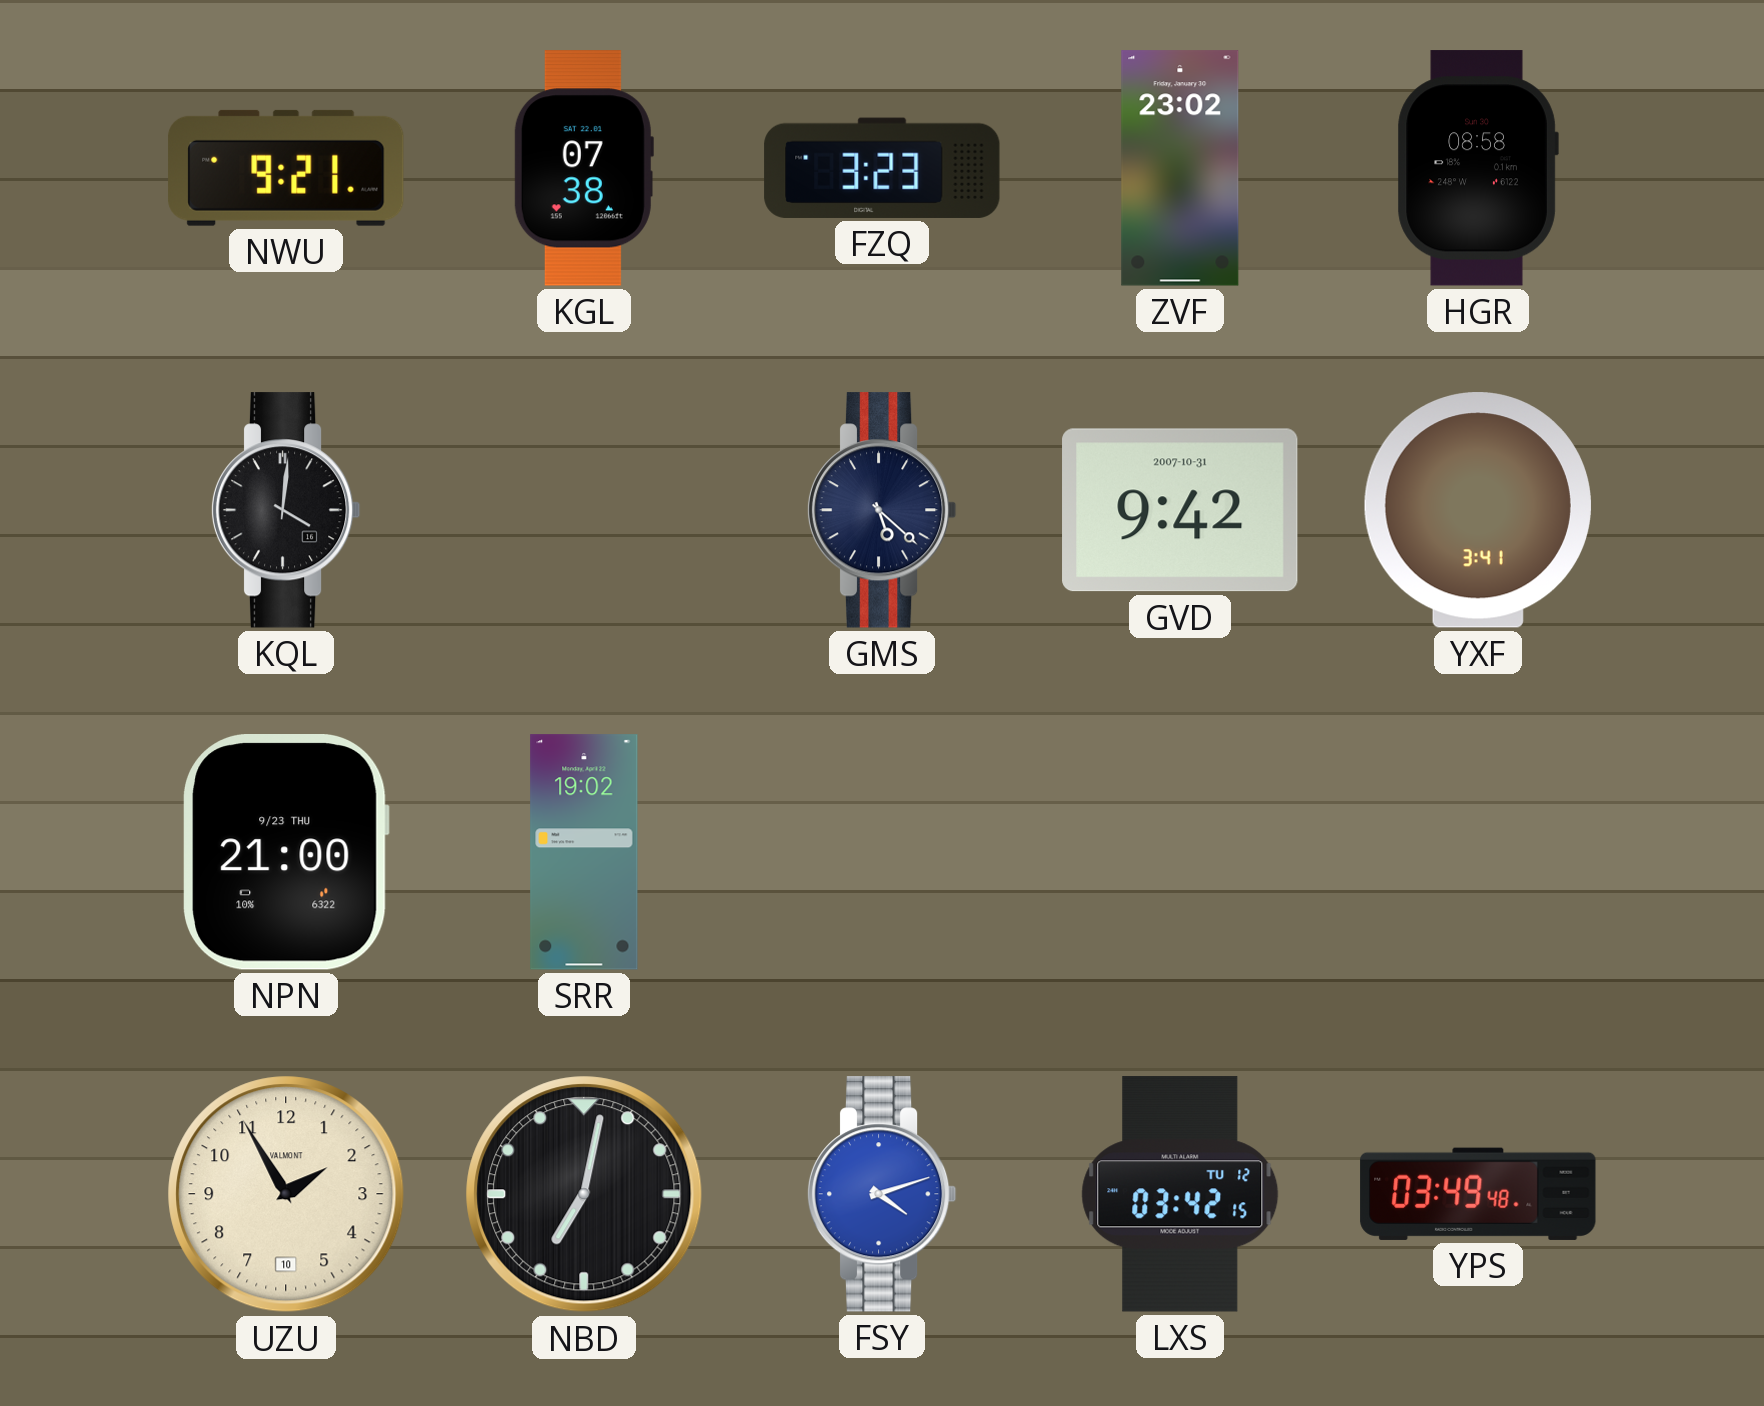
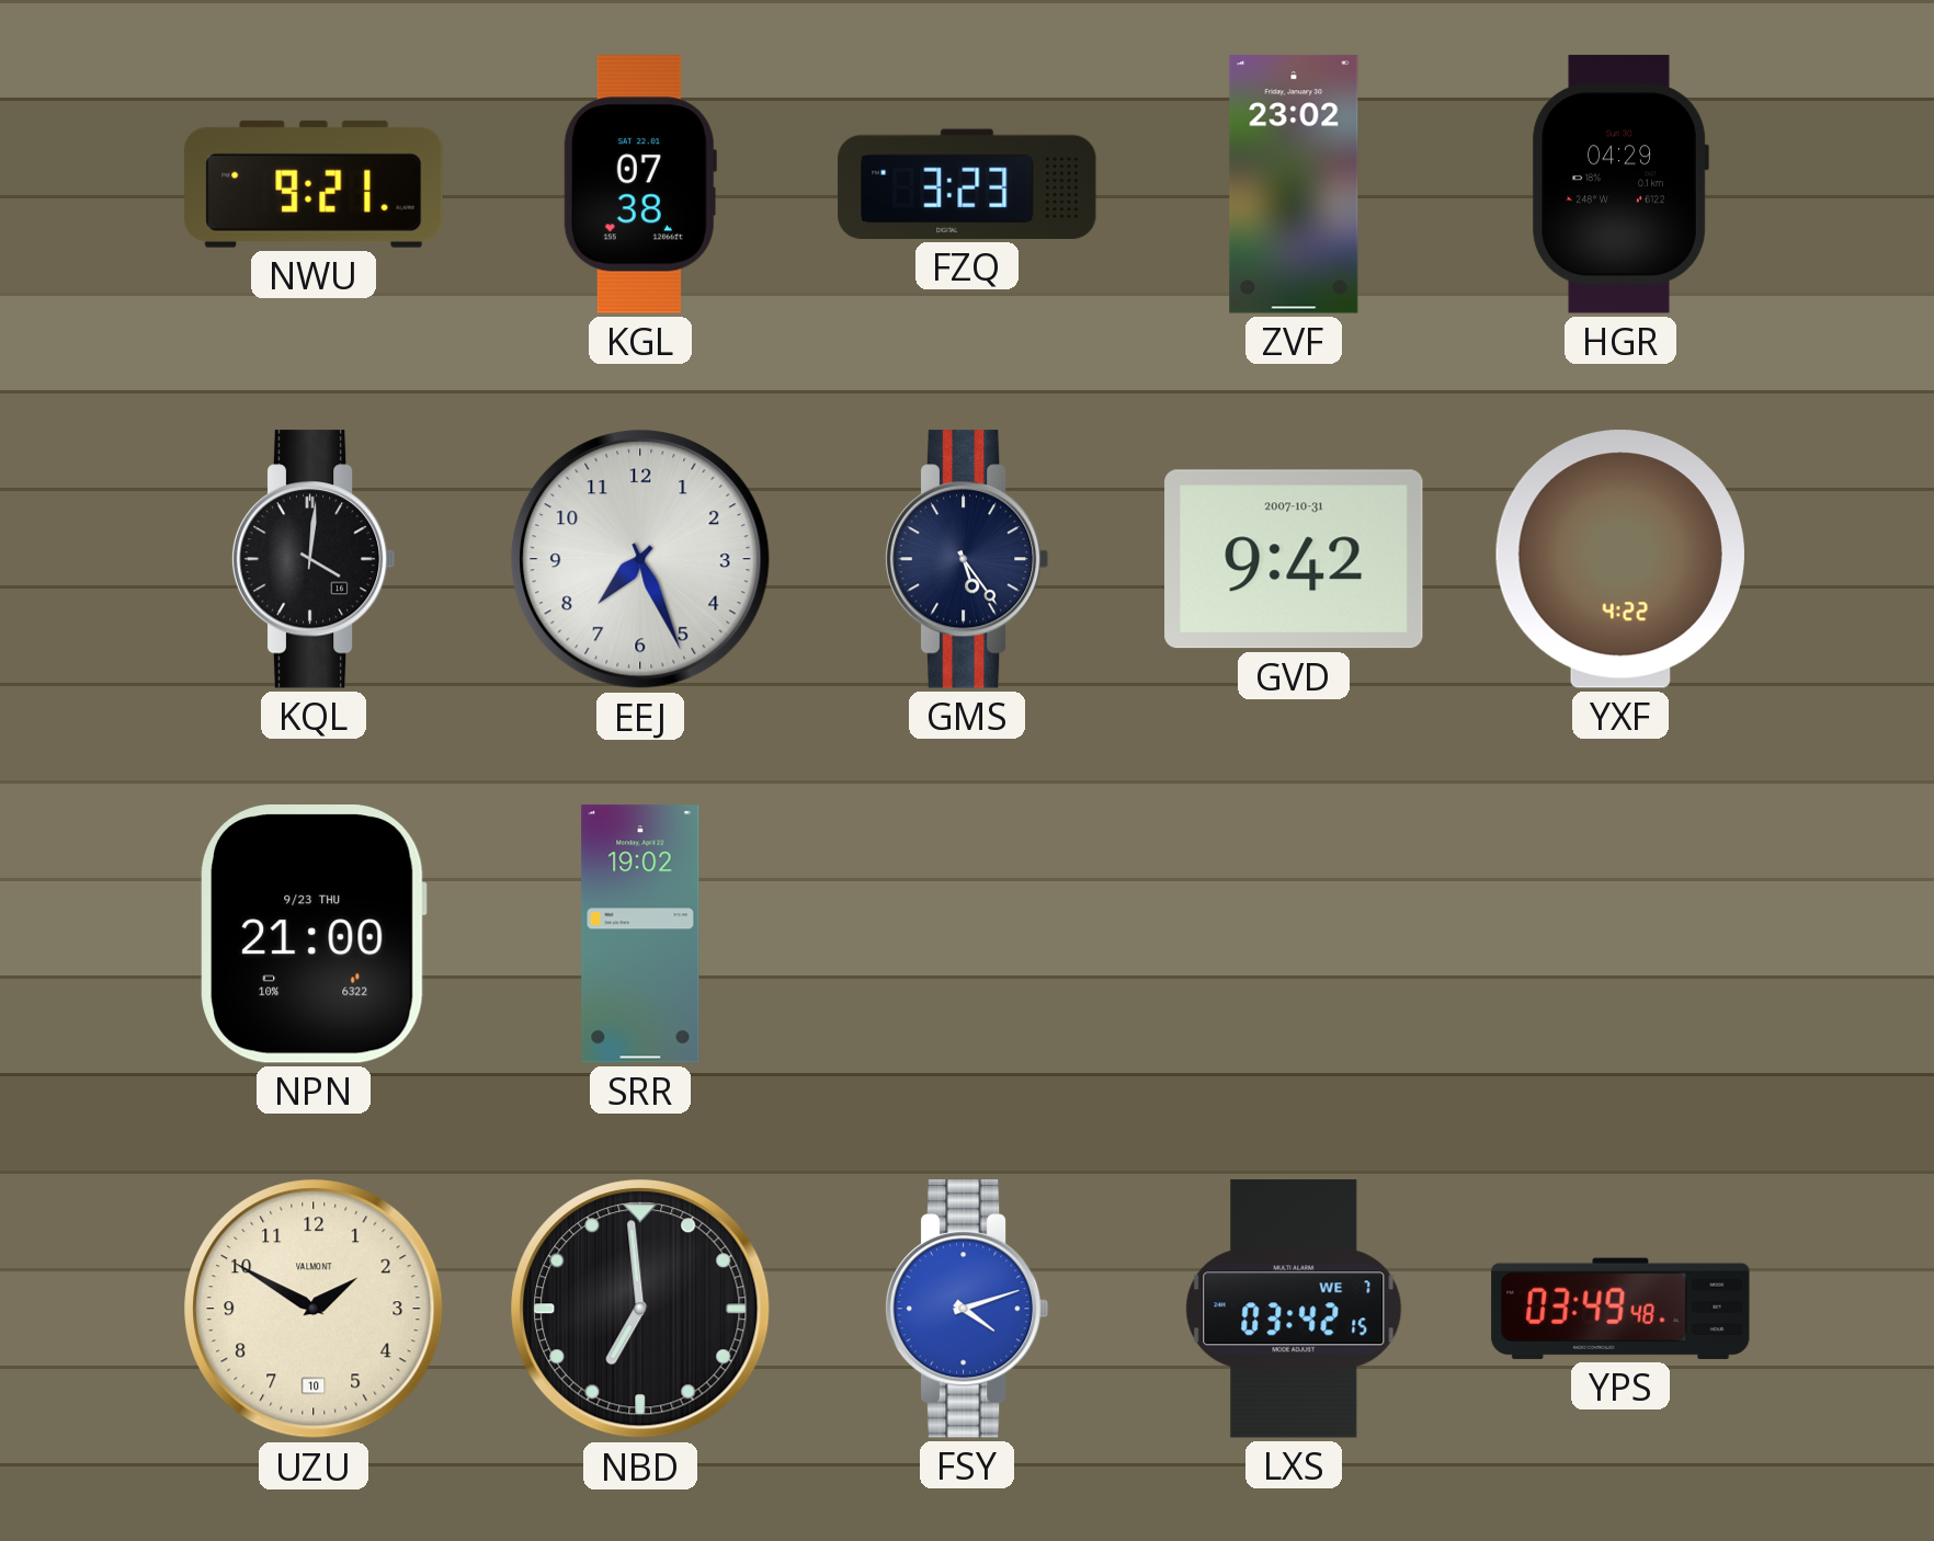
HGR: 08:58 -> 04:29 (1620, 184)
EEJ: none -> 7:26 (640, 559)
GMS: 5:22 -> 5:24 (967, 559)
YXF: 3:41 -> 4:22 (1620, 559)
UZU: 1:55 -> 1:50 (314, 1309)
NBD: 7:02 -> 6:59 (640, 1309)
LXS date: TU 12 -> WE 7 (1294, 1309)
